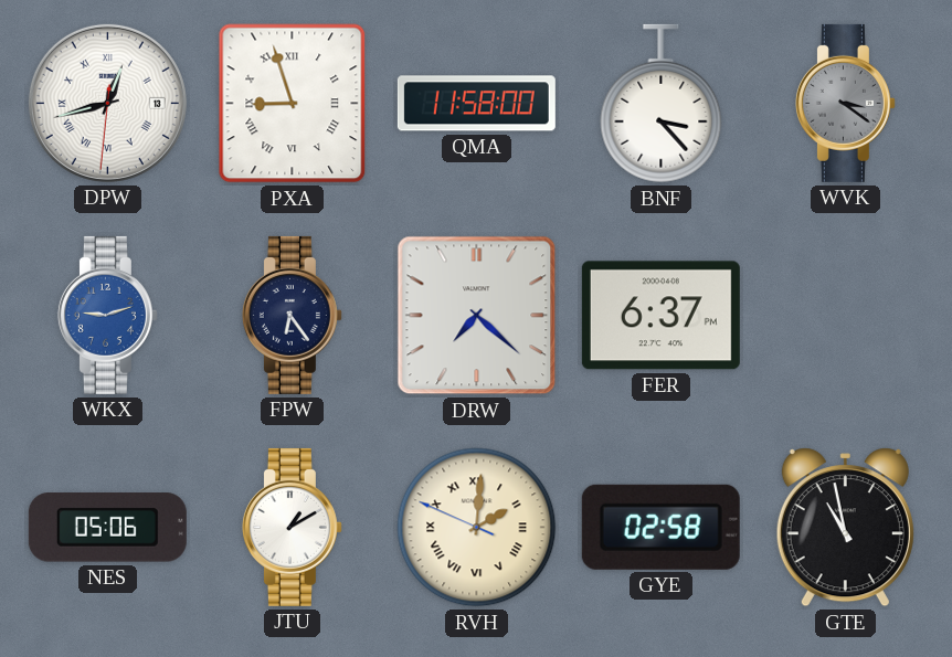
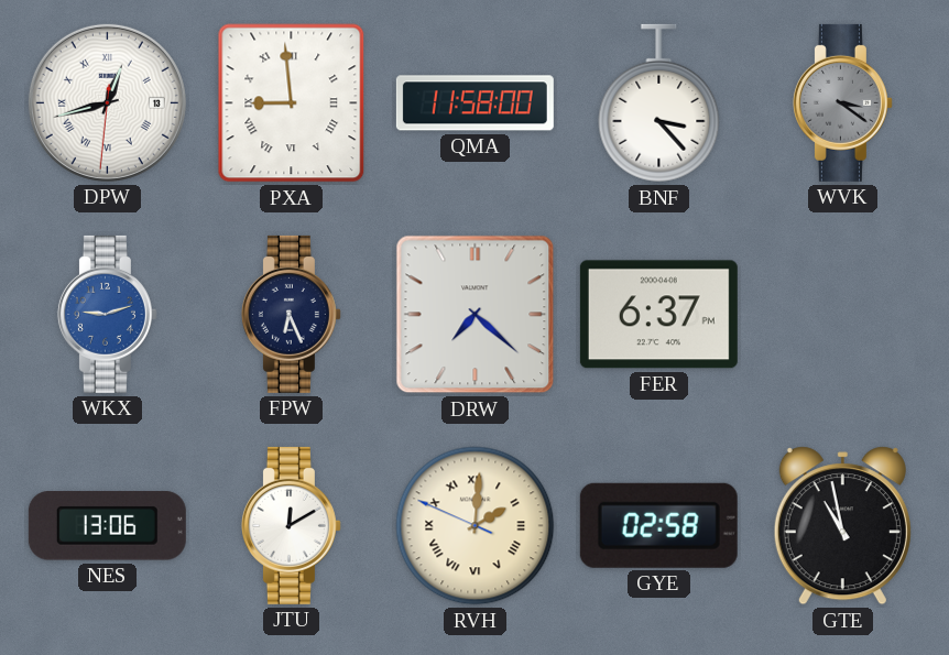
PXA: 8:57 -> 8:59 (292, 103)
FPW: 6:24 -> 6:26 (291, 314)
NES: 05:06 -> 13:06 (107, 526)
JTU: 1:10 -> 12:10 (291, 525)
